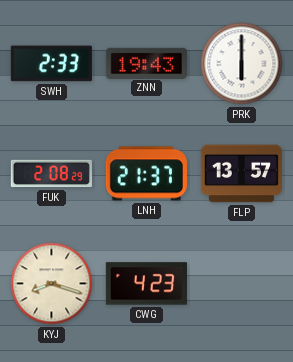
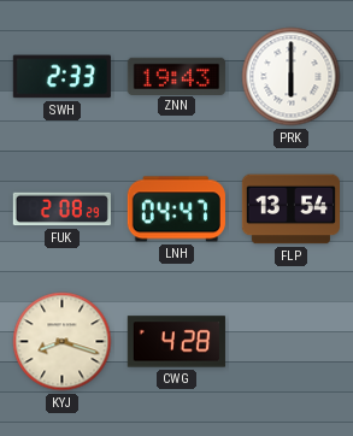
LNH: 21:37 -> 04:47 (176, 210)
FLP: 13:57 -> 13:54 (290, 210)
CWG: 4:23 -> 4:28 (176, 342)
